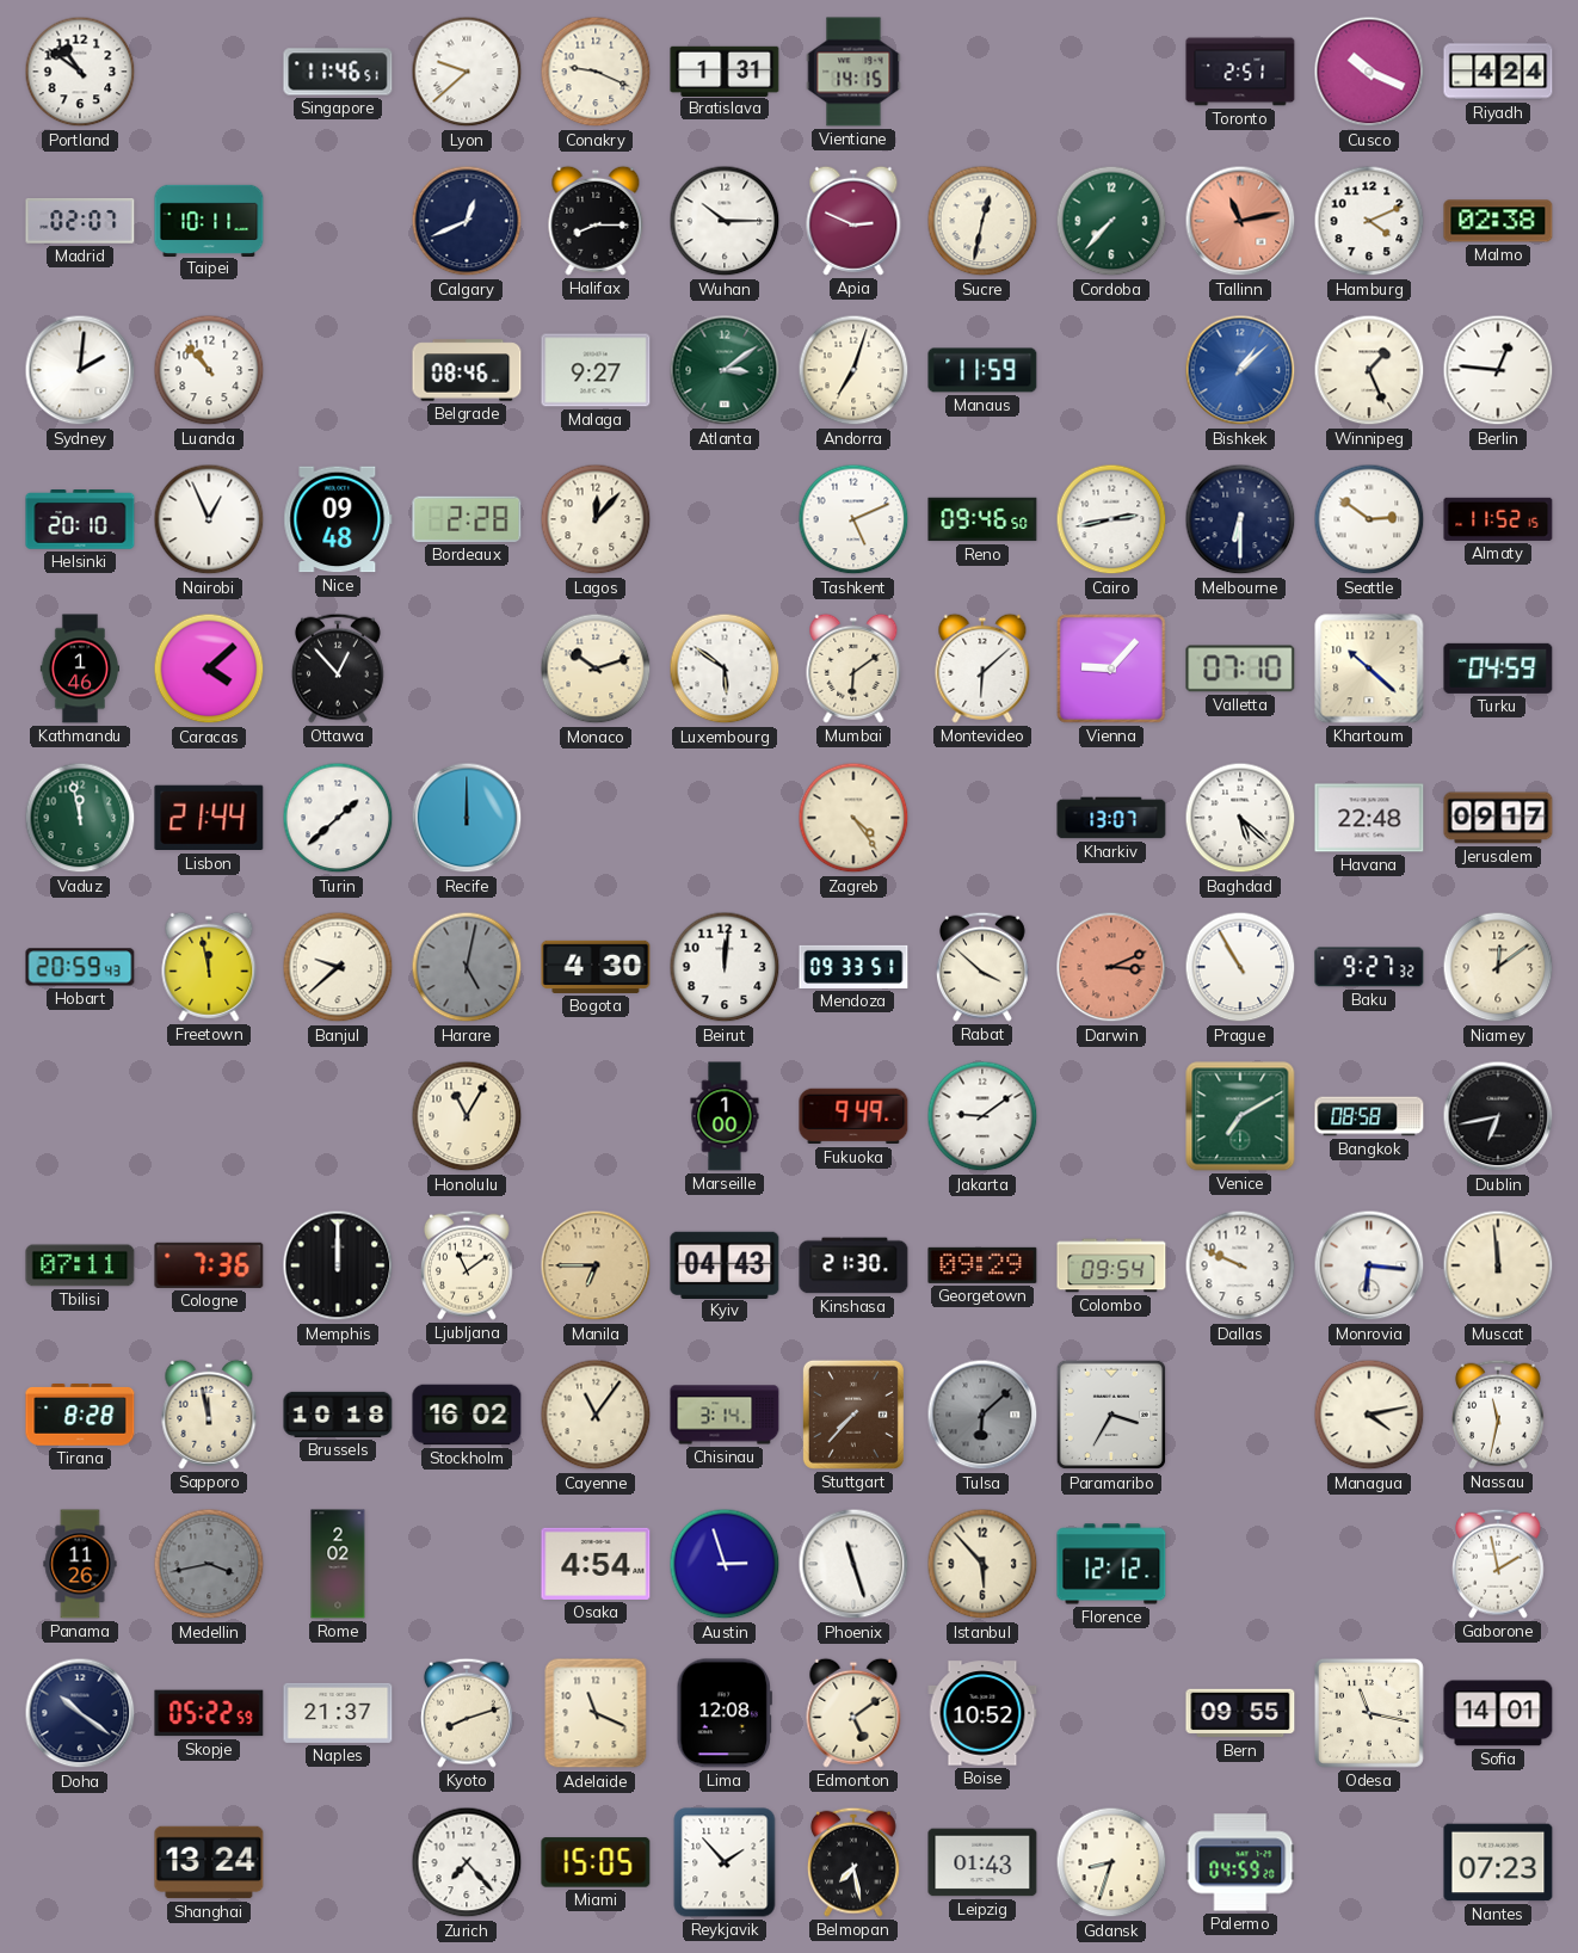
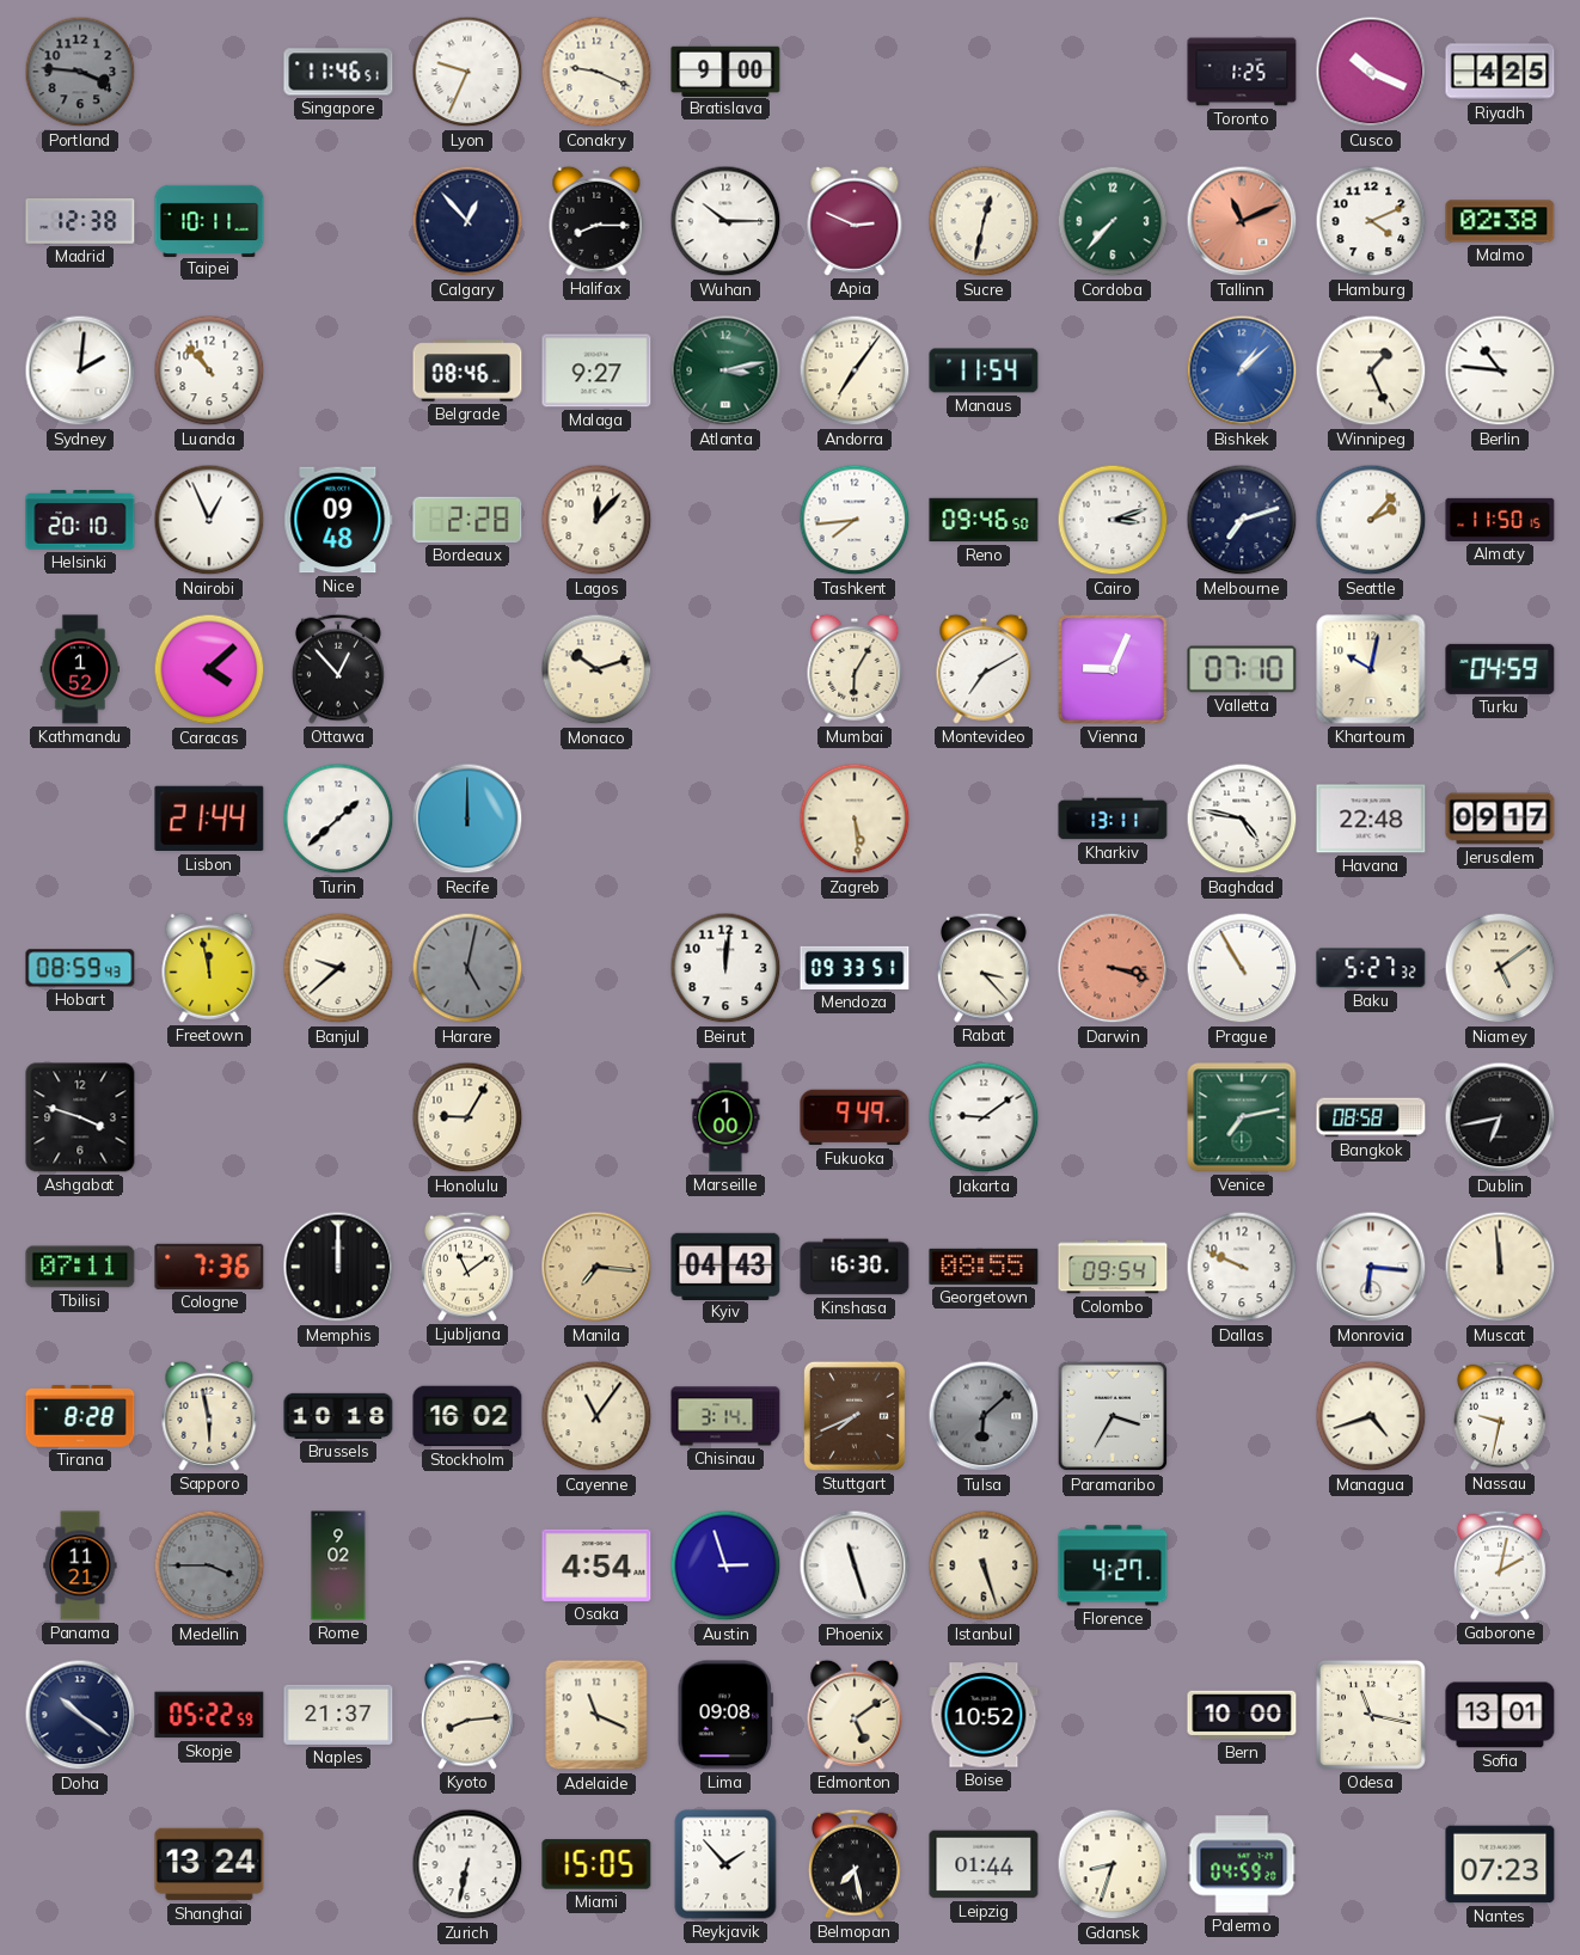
Portland: 10:51 -> 3:46 (80, 72)
Portland dial: white -> grey (80, 72)
Lyon: 9:38 -> 9:34 (467, 72)
Bratislava: 1:31 -> 9:00 (725, 71)
Vientiane: 14:15 -> none (853, 72)
Toronto: 2:51 -> 1:25 (1242, 72)
Riyadh: 4:24 -> 4:25 (1500, 72)
Madrid: 02:07 -> 12:38 (80, 222)
Calgary: 12:41 -> 12:53 (467, 221)
Tallinn: 11:13 -> 11:11 (1242, 221)
Atlanta: 3:09 -> 3:13 (725, 370)
Andorra: 7:03 -> 7:06 (855, 370)
Manaus: 11:59 -> 11:54 (984, 370)
Berlin: 12:46 -> 10:46 (1500, 370)
Tashkent: 5:11 -> 7:44 (855, 520)
Cairo: 2:43 -> 3:12 (1113, 520)
Melbourne: 6:30 -> 7:12 (1242, 520)
Seattle: 2:51 -> 2:07 (1371, 520)
Almaty: 11:52 -> 11:50 (1500, 520)
Kathmandu: 1:46 -> 1:52 (80, 669)
Luxembourg: 5:51 -> none (725, 669)
Mumbai: 6:09 -> 6:05 (855, 669)
Montevideo: 6:08 -> 7:10 (984, 669)
Vienna: 9:07 -> 9:04 (1113, 669)
Khartoum: 10:22 -> 10:02 (1371, 669)
Vaduz: 11:58 -> none (80, 818)
Zagreb: 4:24 -> 5:29 (855, 819)
Kharkiv: 13:07 -> 13:11 (1113, 819)
Baghdad: 5:22 -> 4:47 (1242, 819)
Hobart: 20:59 -> 08:59 (80, 968)
Bogota: 4:30 -> none (596, 967)
Rabat: 3:52 -> 3:23 (984, 968)
Darwin: 3:11 -> 3:18 (1113, 968)
Baku: 9:27 -> 5:27 (1371, 968)
Niamey: 12:09 -> 5:09 (1500, 968)
Ashgabat: none -> 3:48 (80, 1117)
Honolulu: 11:05 -> 9:05 (467, 1117)
Venice: 7:10 -> 7:13 (1242, 1117)
Manila: 6:45 -> 7:16 (596, 1267)
Kinshasa: 21:30 -> 16:30 (855, 1267)
Georgetown: 09:29 -> 08:55 (984, 1267)
Sapporo: 11:58 -> 5:58 (209, 1416)
Stuttgart: 7:37 -> 7:41 (855, 1416)
Managua: 4:13 -> 4:42 (1371, 1416)
Nassau: 11:32 -> 9:32 (1500, 1416)
Panama: 11:26 -> 11:21 (80, 1565)
Medellin: 3:43 -> 3:45 (209, 1565)
Rome: 2:02 -> 9:02 (338, 1565)
Istanbul: 5:53 -> 5:27 (984, 1565)
Florence: 12:12 -> 4:27 (1113, 1565)
Gaborone: 1:58 -> 2:02 (1500, 1565)
Kyoto: 8:12 -> 8:14 (467, 1715)
Lima: 12:08 -> 09:08 (725, 1715)
Bern: 09:55 -> 10:00 (1242, 1715)
Sofia: 14:01 -> 13:01 (1500, 1715)
Zurich: 7:23 -> 6:32 (467, 1864)
Leipzig: 01:43 -> 01:44 (984, 1864)
